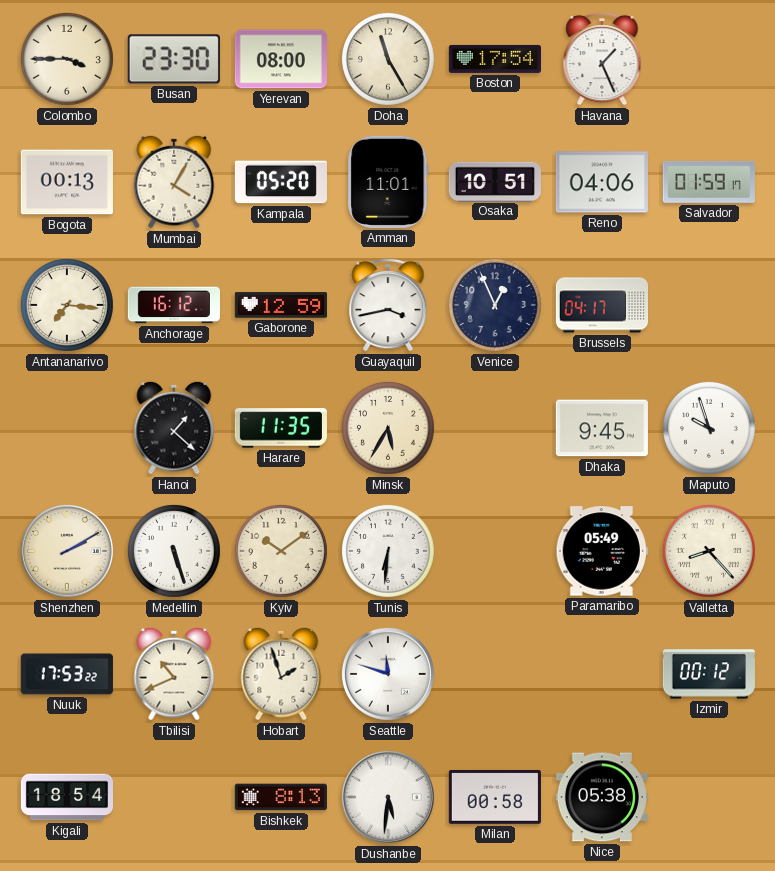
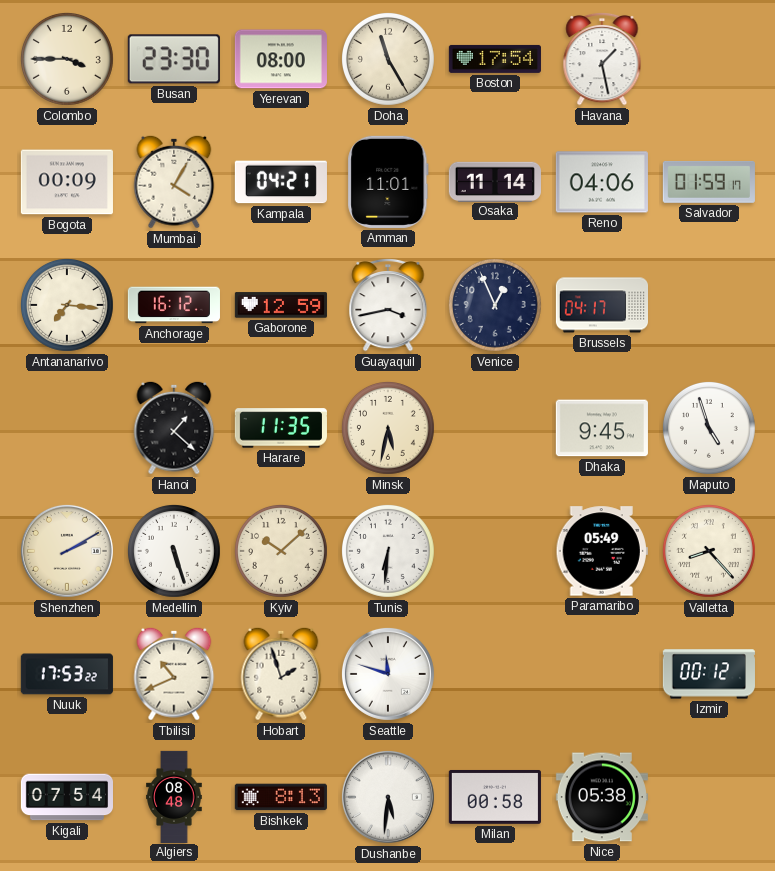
Havana: 1:26 -> 1:28 (602, 59)
Bogota: 00:13 -> 00:09 (67, 182)
Kampala: 05:20 -> 04:21 (281, 182)
Osaka: 10:51 -> 11:14 (495, 181)
Minsk: 5:35 -> 5:32 (388, 428)
Maputo: 9:57 -> 4:57 (709, 428)
Kyiv: 10:09 -> 10:08 (281, 551)
Kigali: 18:54 -> 07:54 (66, 797)
Algiers: none -> 08:48 (174, 796)
